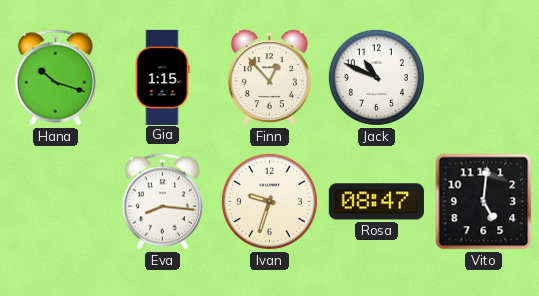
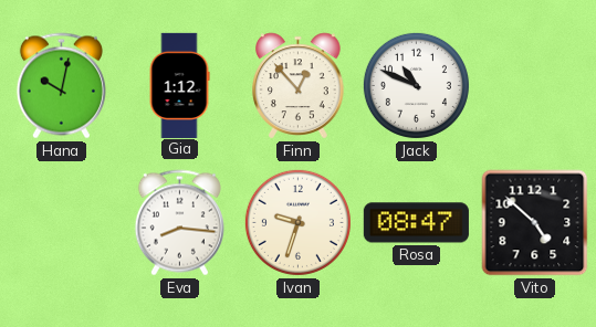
Hana: 10:18 -> 10:02 (61, 86)
Gia: 1:15 -> 1:12 (179, 85)
Vito: 5:01 -> 4:52 (535, 223)
